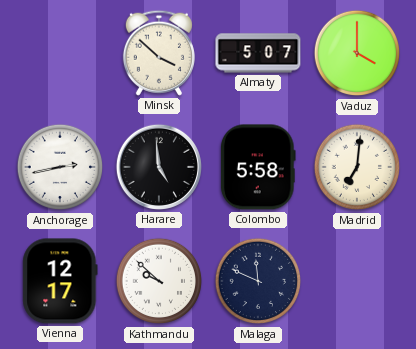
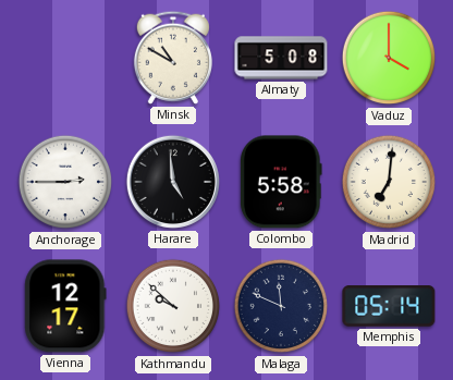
Minsk: 3:52 -> 10:50 (173, 58)
Almaty: 5:07 -> 5:08 (281, 58)
Anchorage: 2:43 -> 2:45 (65, 182)
Memphis: none -> 05:14 (389, 306)
